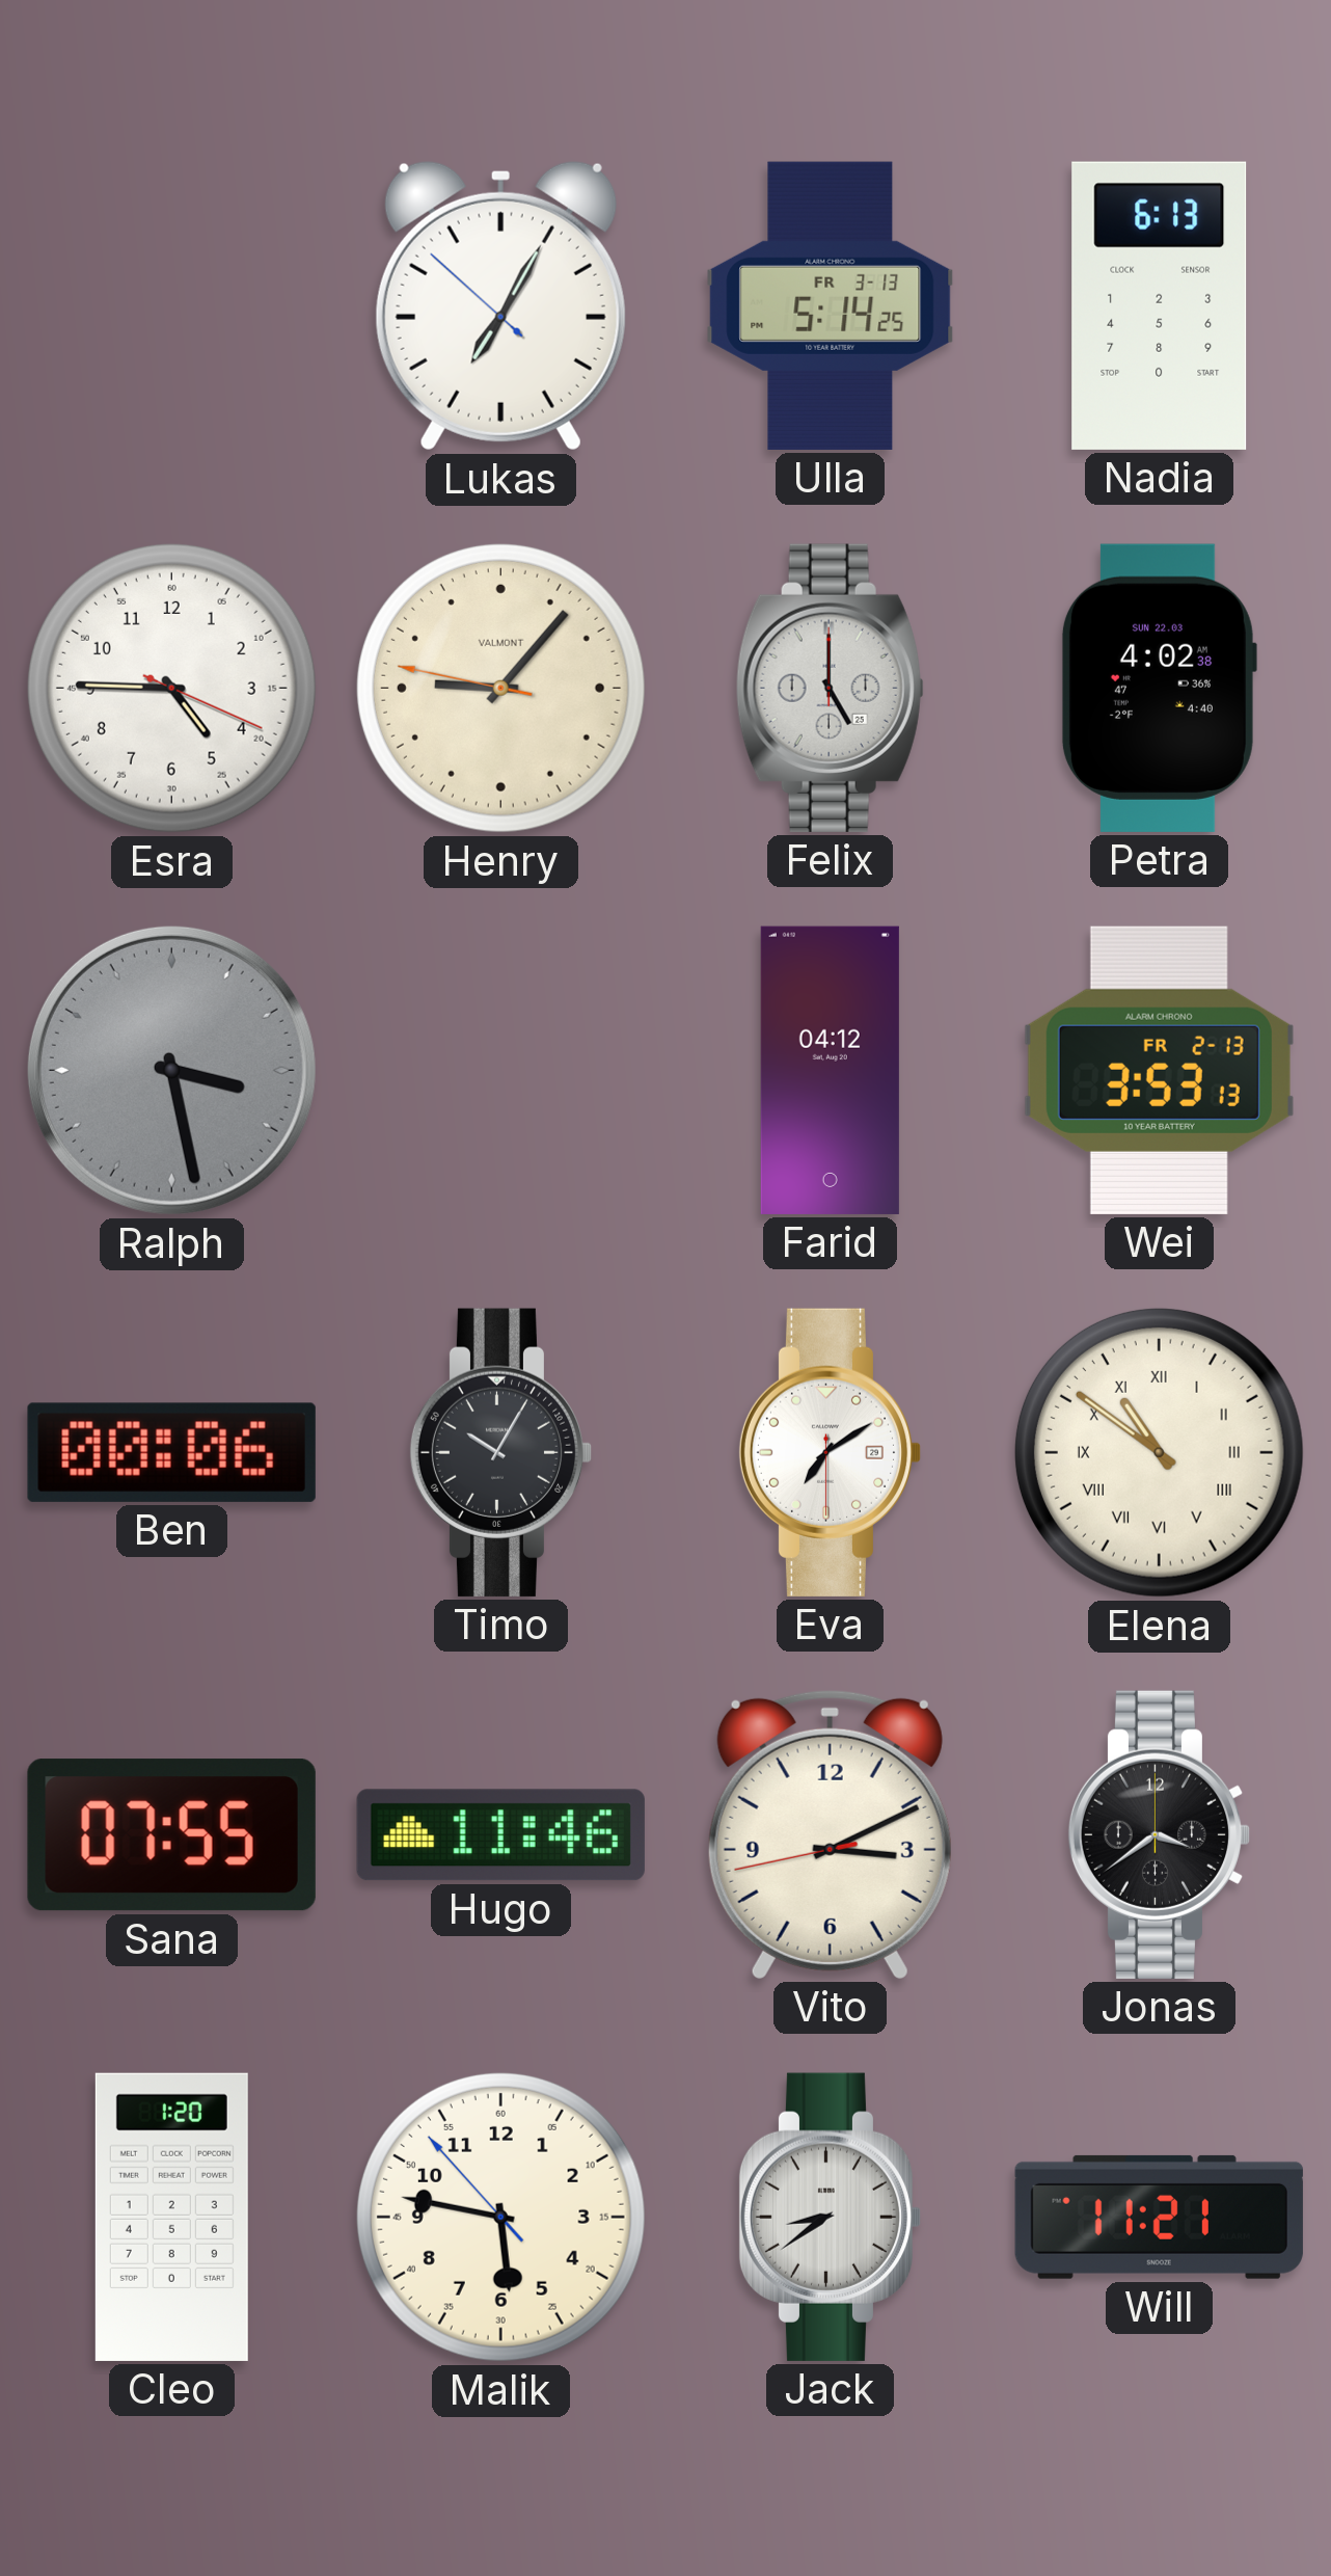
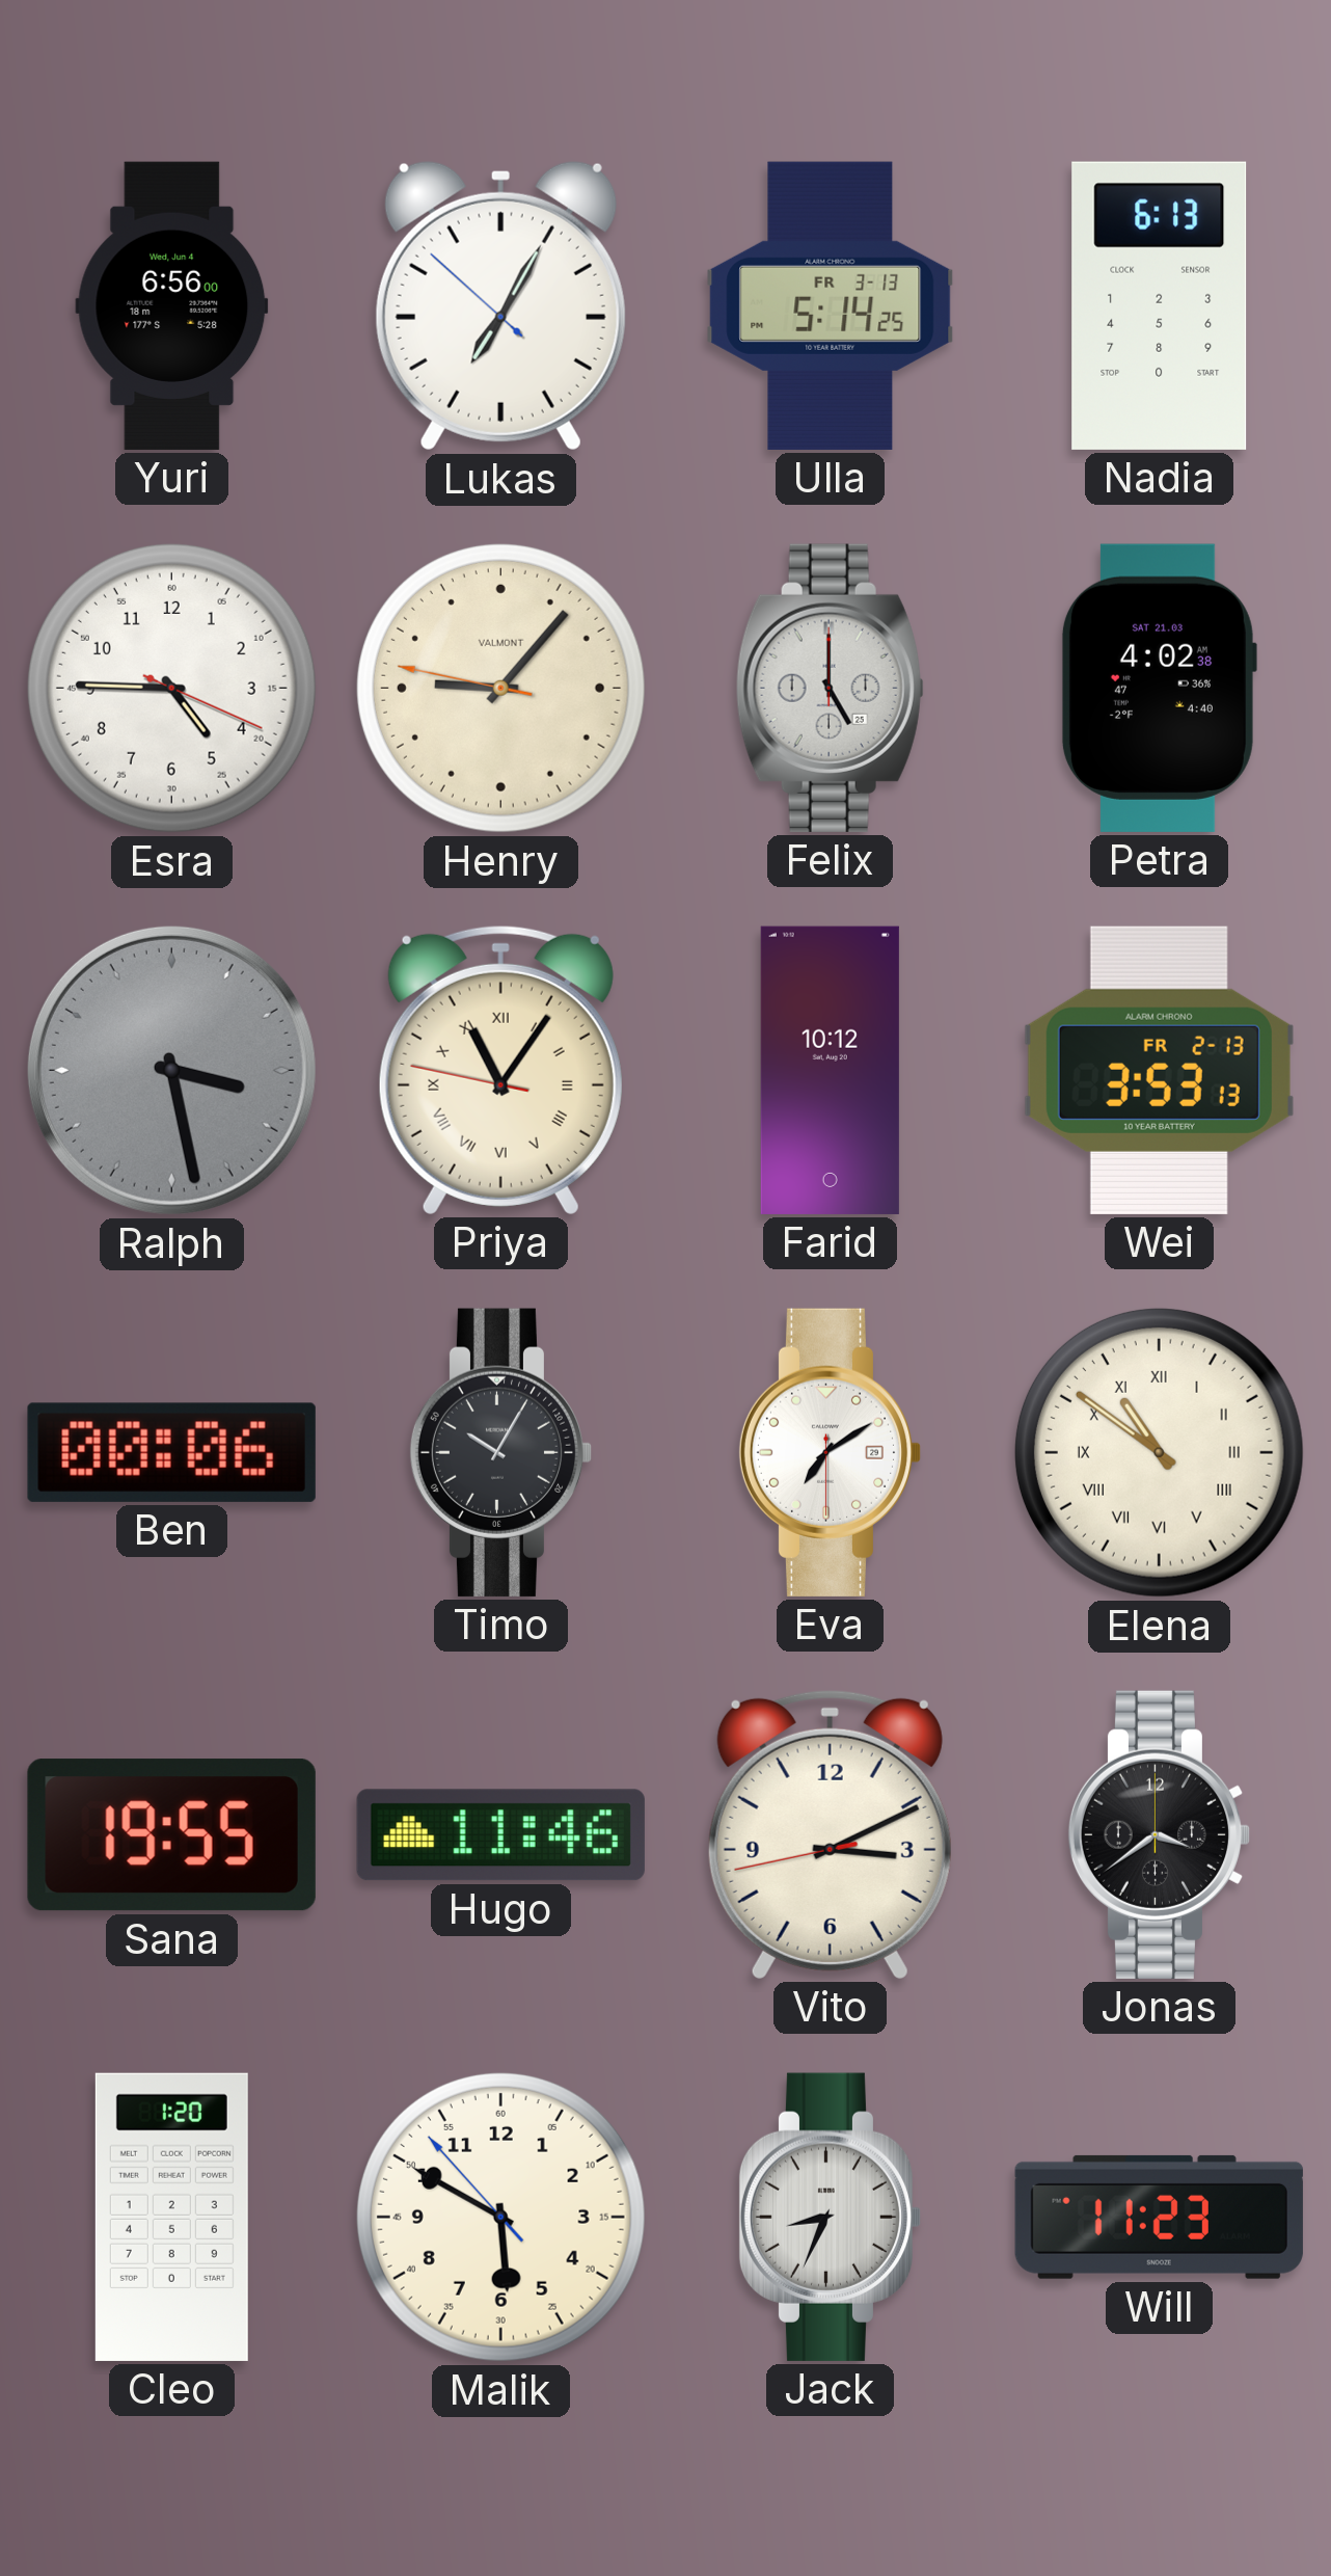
Yuri: none -> 6:56 (172, 305)
Petra date: SUN 22.03 -> SAT 21.03 (1159, 688)
Priya: none -> 11:05 (500, 1070)
Farid: 04:12 -> 10:12 (830, 1070)
Sana: 07:55 -> 19:55 (171, 1835)
Malik: 5:46 -> 5:49 (500, 2217)
Jack: 8:39 -> 8:34 (831, 2217)
Will: 11:21 -> 11:23 (1159, 2217)
